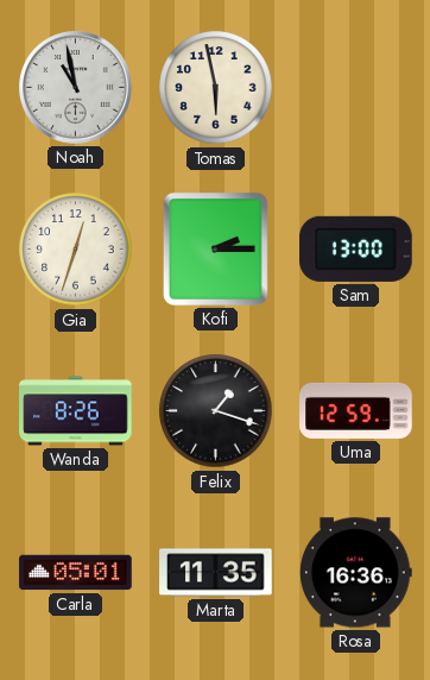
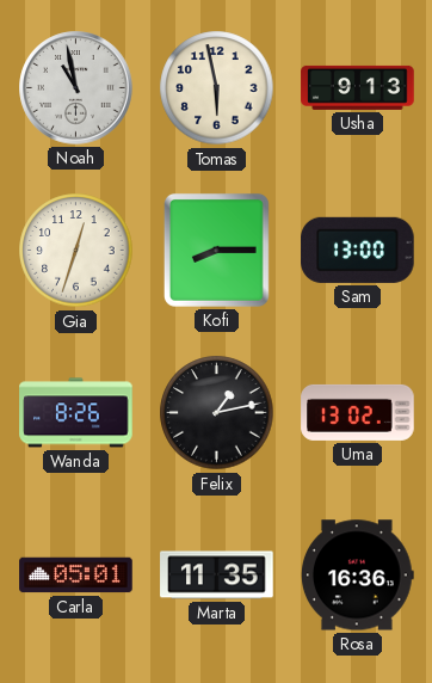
Usha: none -> 9:13 (358, 87)
Kofi: 2:15 -> 8:15 (216, 250)
Felix: 1:18 -> 1:13 (217, 413)
Uma: 12:59 -> 13:02 (358, 412)
